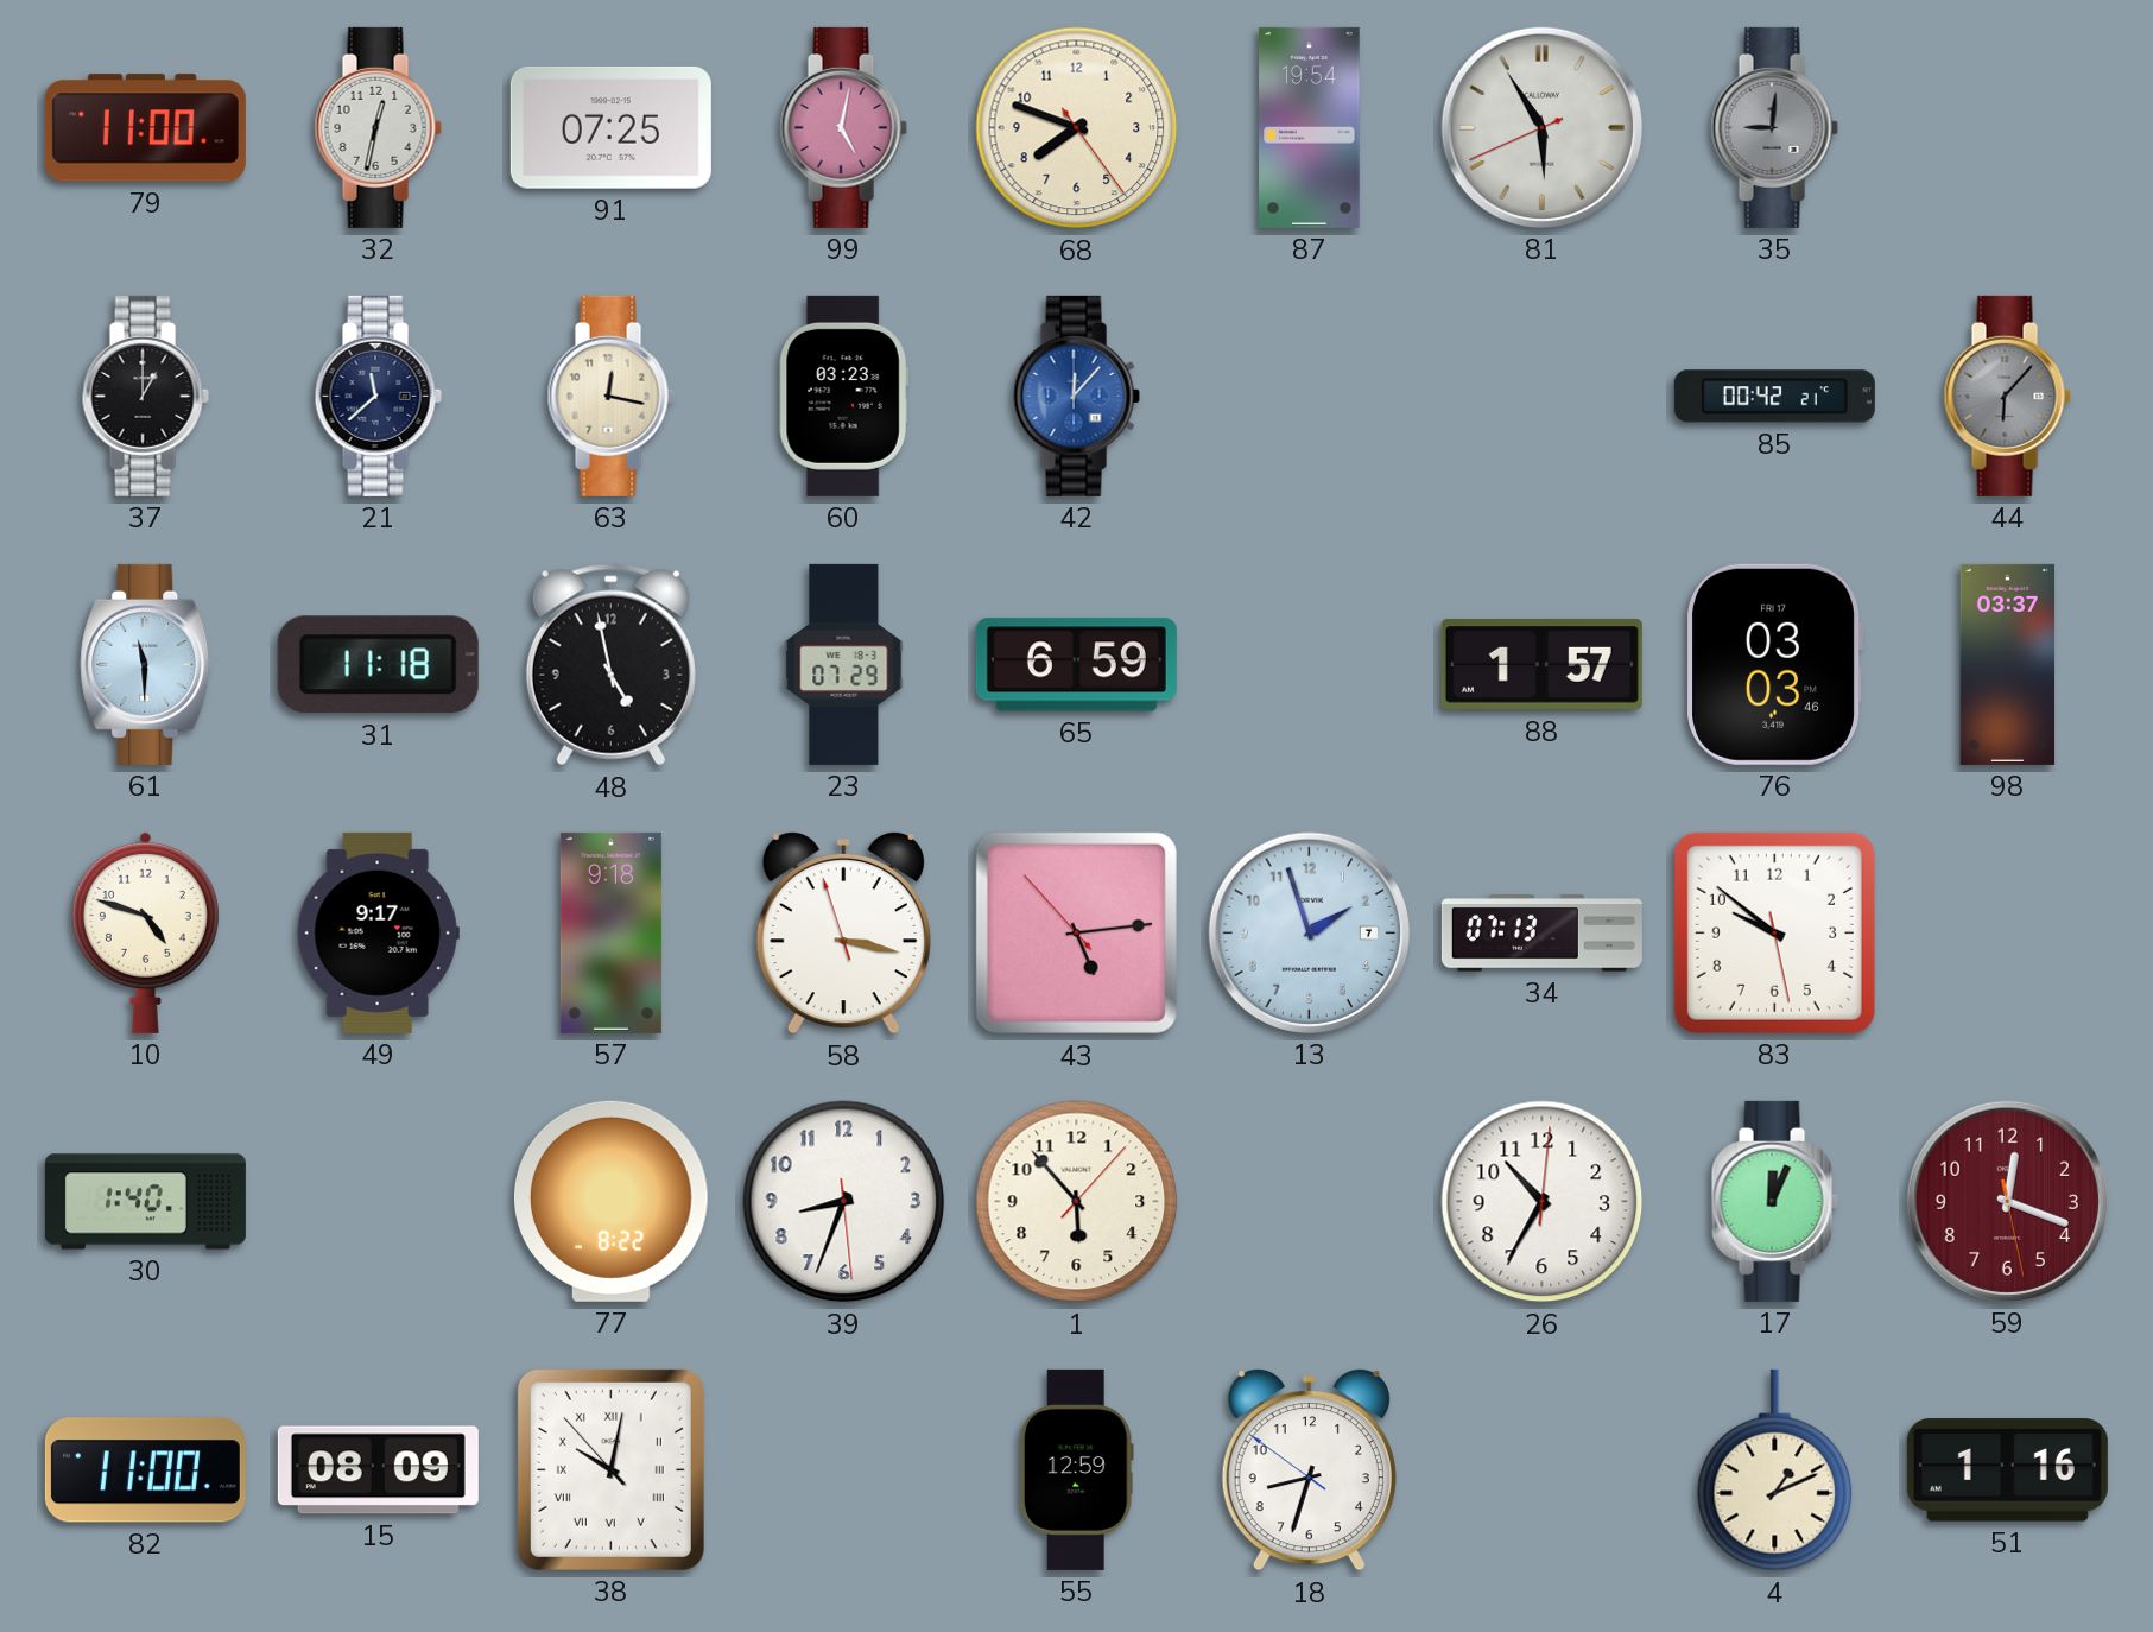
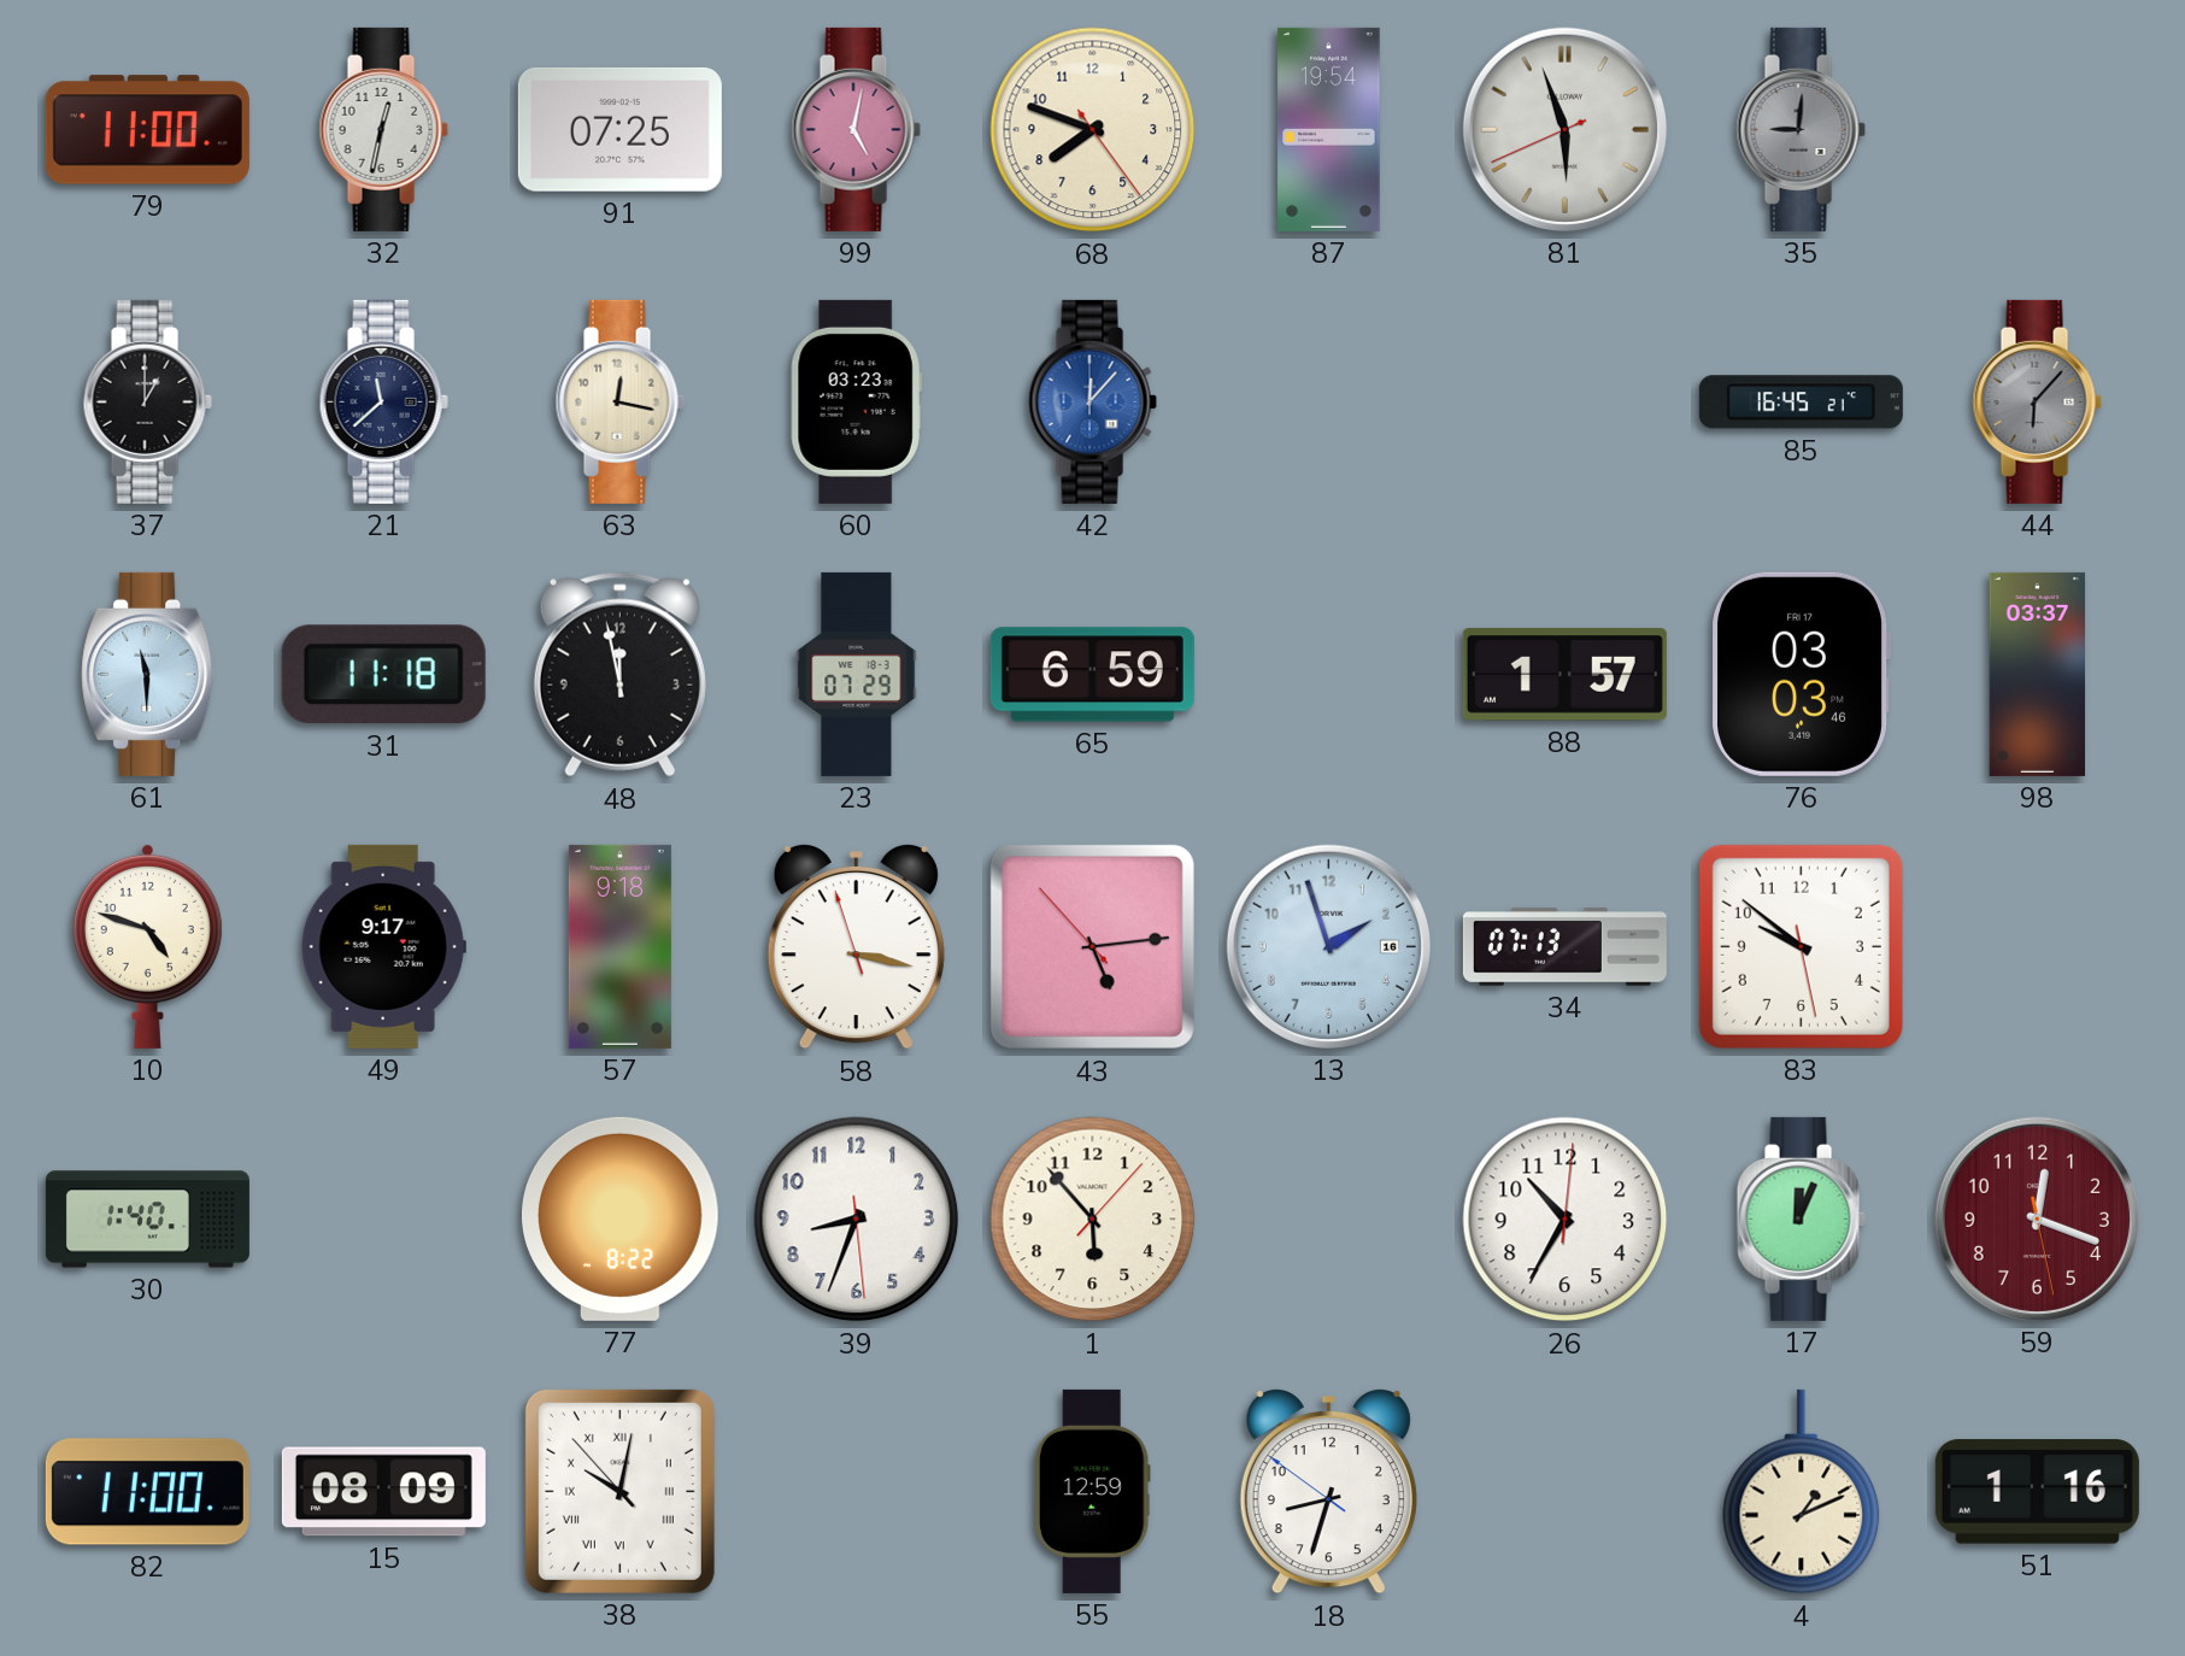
81: 5:54 -> 5:56 (1564, 129)
85: 00:42 -> 16:45 (1801, 403)
48: 4:58 -> 11:58 (619, 675)
13 date: 7 -> 16 (1328, 946)
